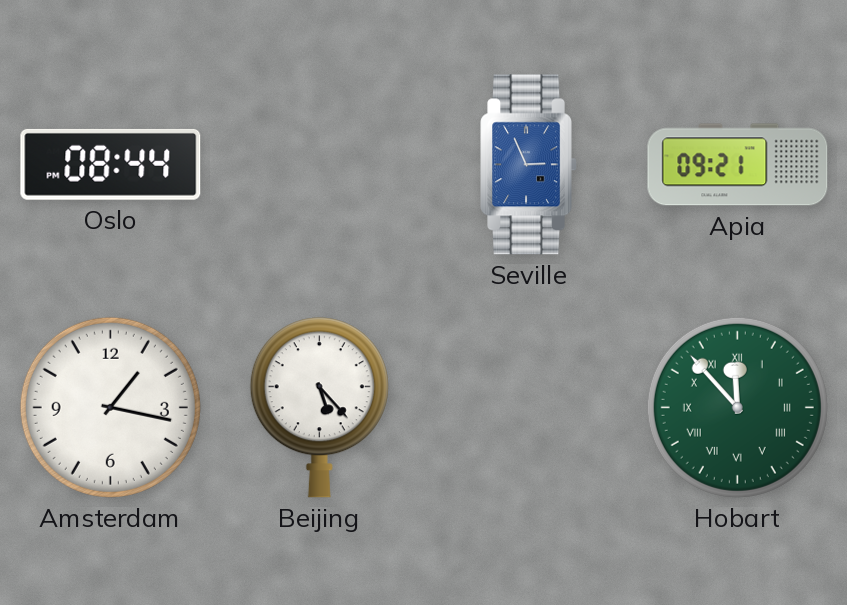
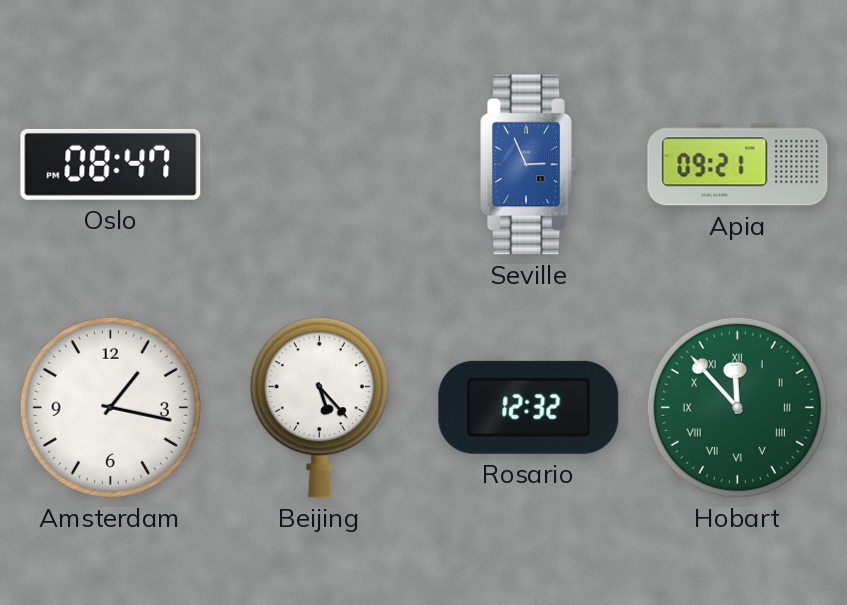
Oslo: 08:44 -> 08:47 (111, 164)
Rosario: none -> 12:32 (529, 407)
